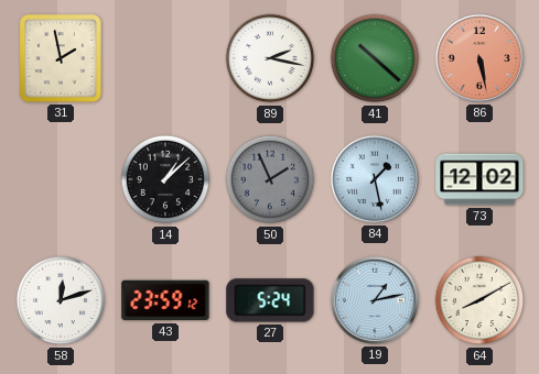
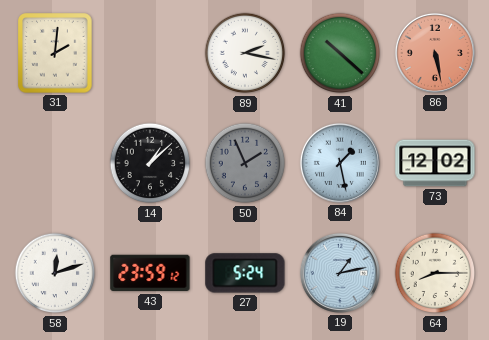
31: 1:58 -> 2:01 (55, 53)
64: 8:10 -> 8:15 (435, 273)
